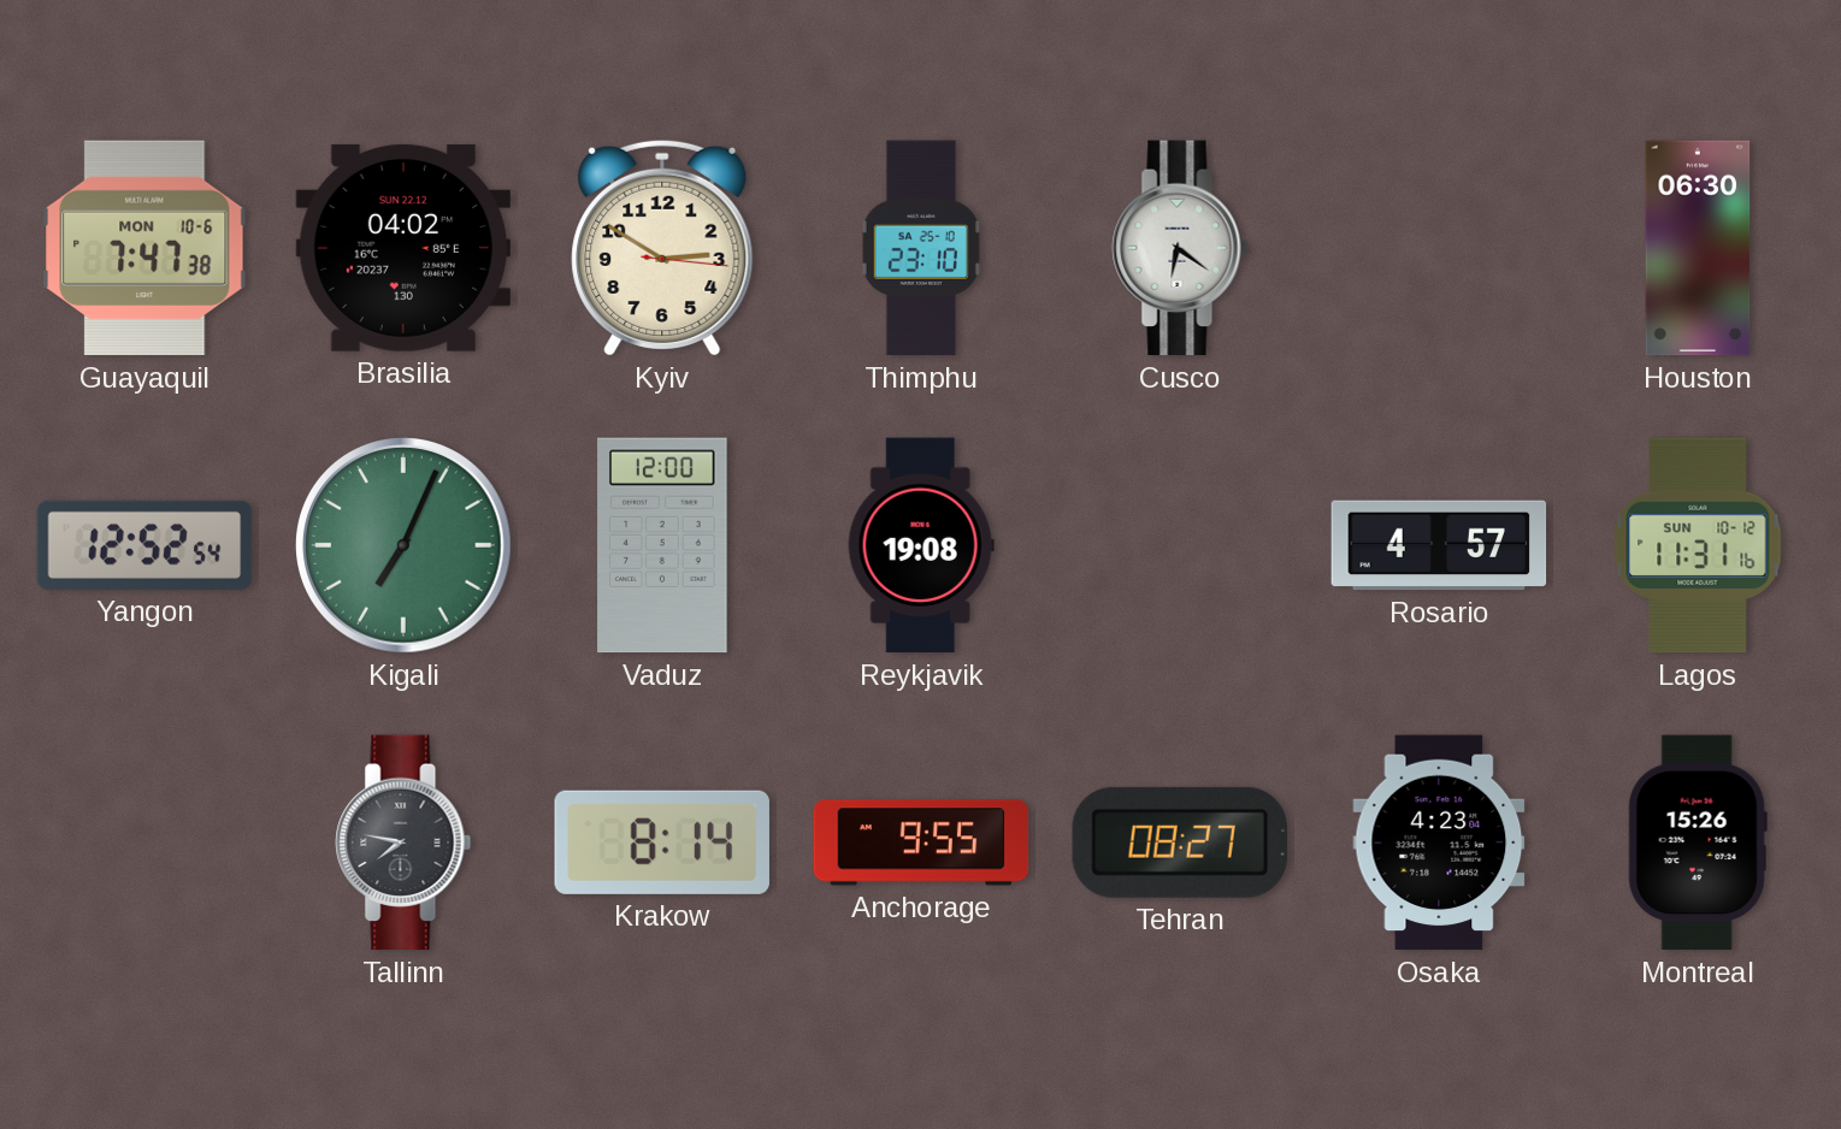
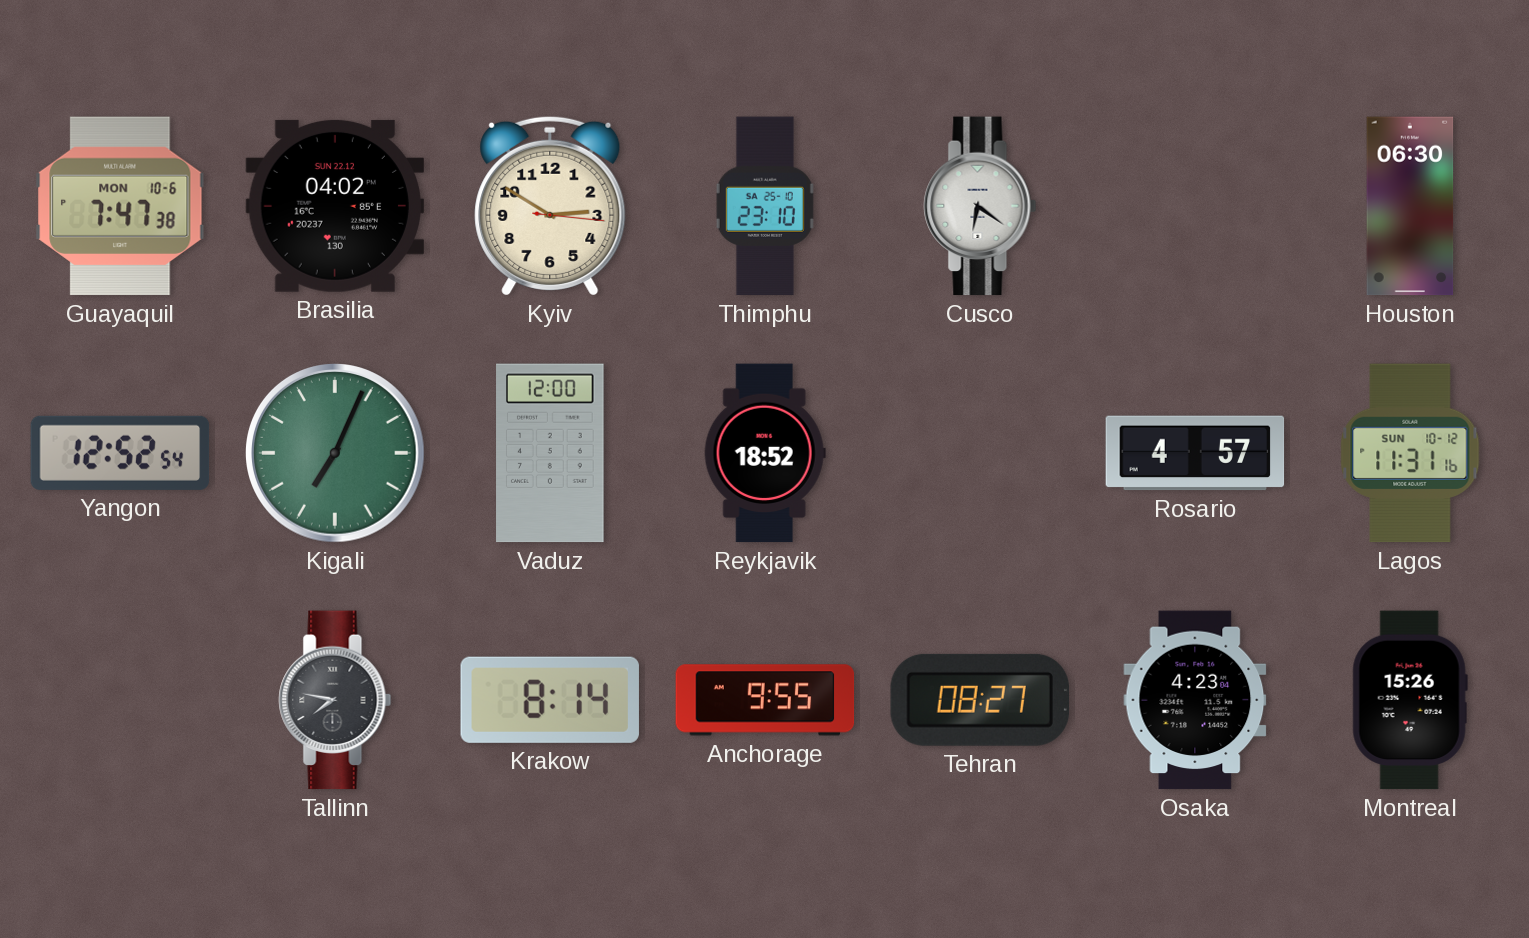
Reykjavik: 19:08 -> 18:52 (765, 453)
